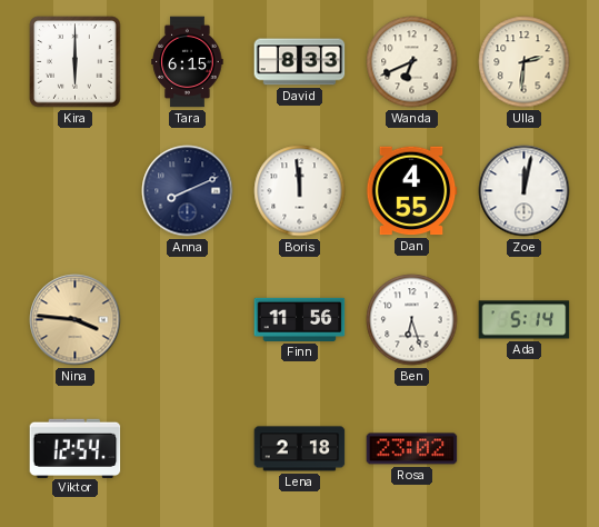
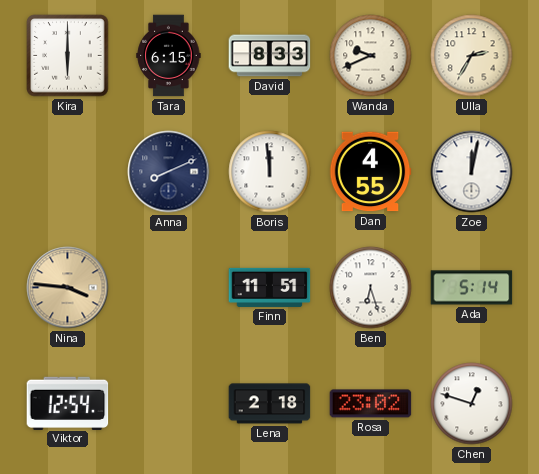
Wanda: 6:41 -> 9:41 (371, 56)
Ulla: 2:31 -> 2:35 (472, 56)
Finn: 11:56 -> 11:51 (270, 287)
Chen: none -> 12:48 (472, 404)
